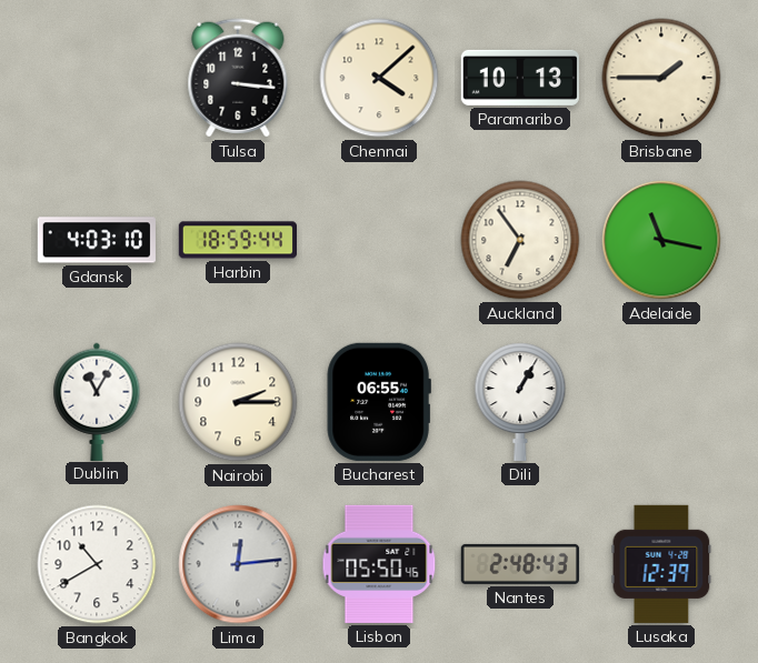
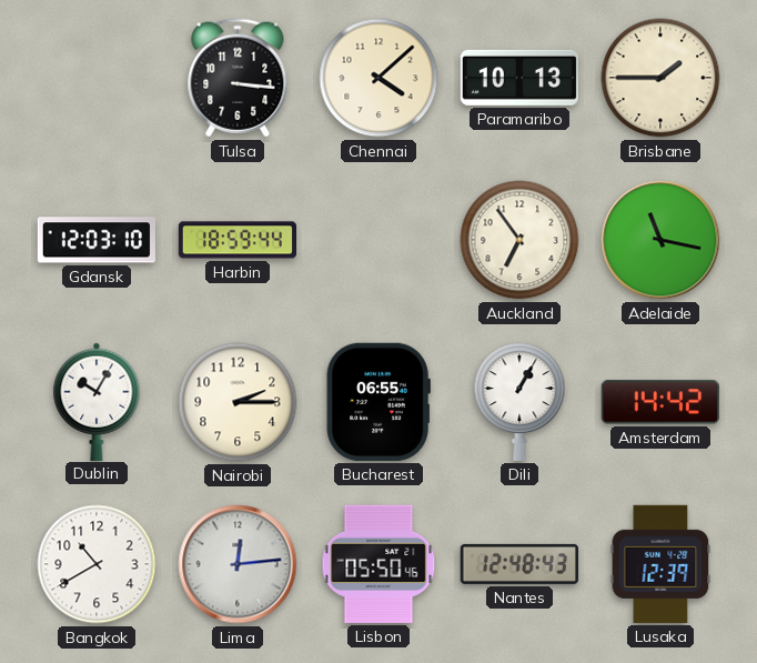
Gdansk: 4:03 -> 12:03 (97, 240)
Dublin: 11:05 -> 10:05 (97, 401)
Amsterdam: none -> 14:42 (660, 402)
Nantes: 2:48 -> 12:48 (519, 564)
